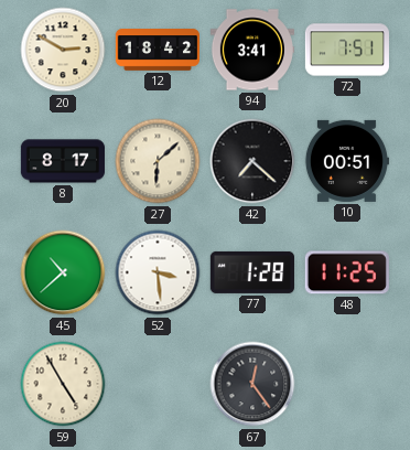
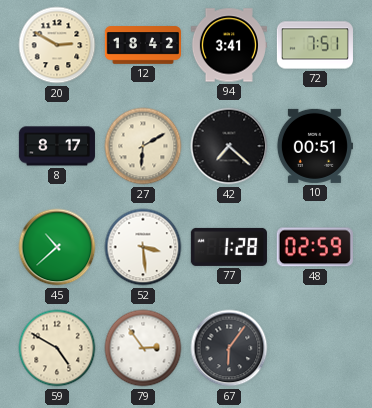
27: 6:08 -> 6:10 (143, 146)
48: 11:25 -> 02:59 (315, 247)
59: 4:55 -> 4:50 (57, 348)
79: none -> 2:54 (143, 348)
67: 12:24 -> 6:06 (229, 348)
